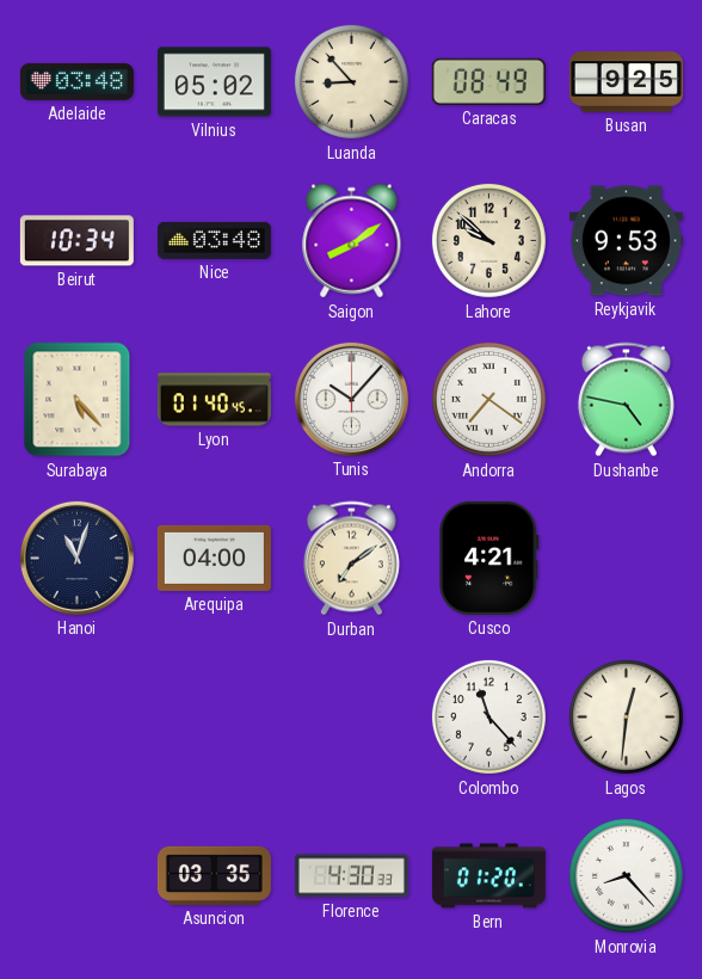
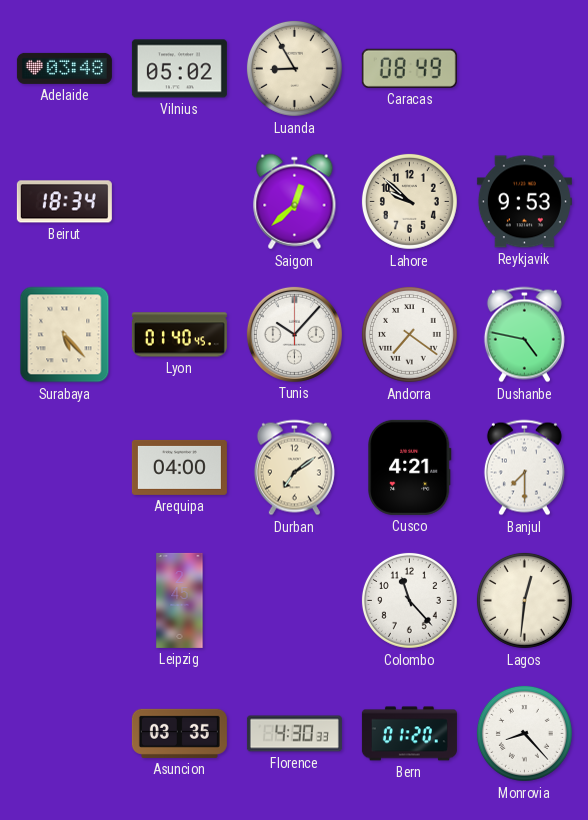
Luanda: 8:53 -> 8:55 (294, 68)
Busan: 9:25 -> none (626, 82)
Beirut: 10:34 -> 18:34 (64, 202)
Nice: 03:48 -> none (214, 240)
Saigon: 8:09 -> 12:38 (295, 202)
Hanoi: 11:03 -> none (76, 558)
Banjul: none -> 7:30 (524, 468)
Leipzig: none -> 2:45 (180, 600)
